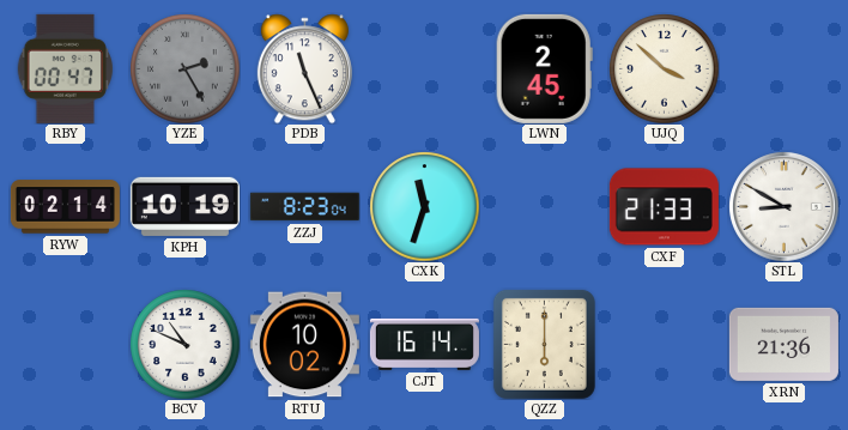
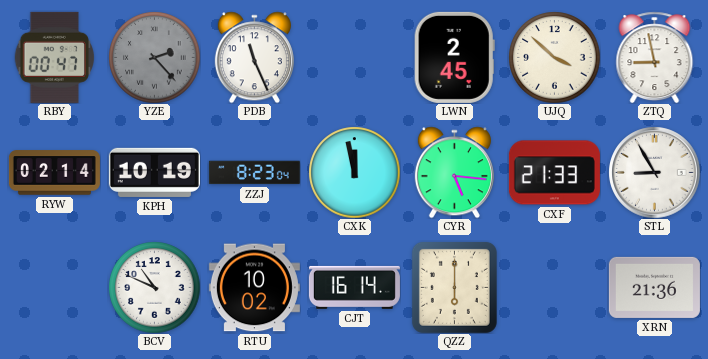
YZE: 2:25 -> 2:23 (154, 57)
ZTQ: none -> 8:58 (655, 57)
CXK: 11:33 -> 11:58 (354, 172)
CYR: none -> 5:16 (454, 172)
STL: 8:50 -> 8:55 (654, 172)
